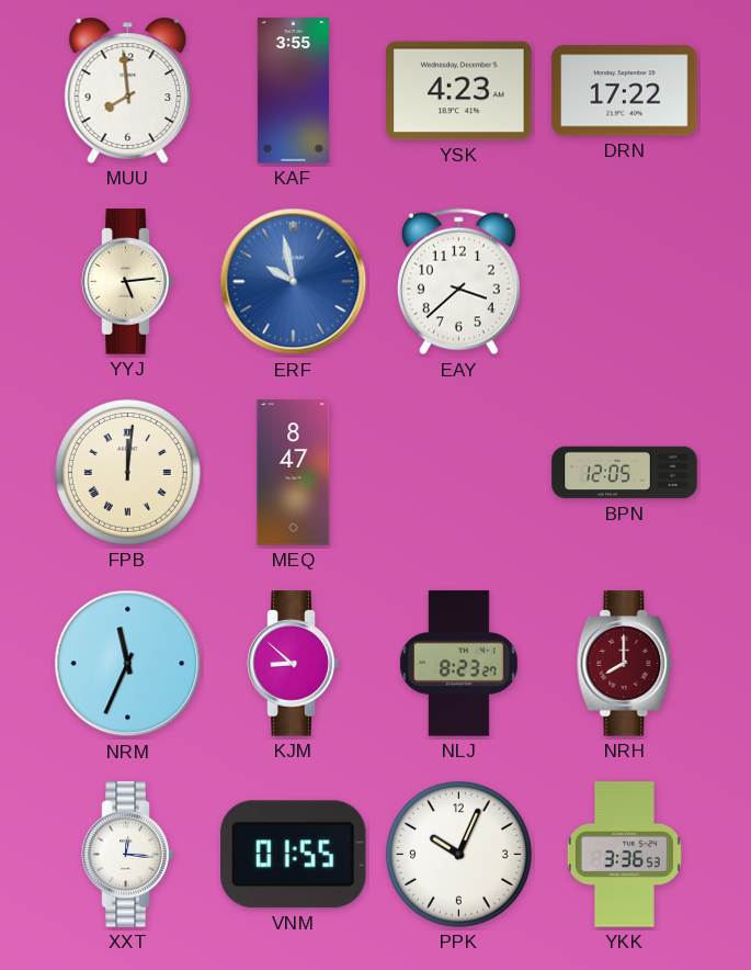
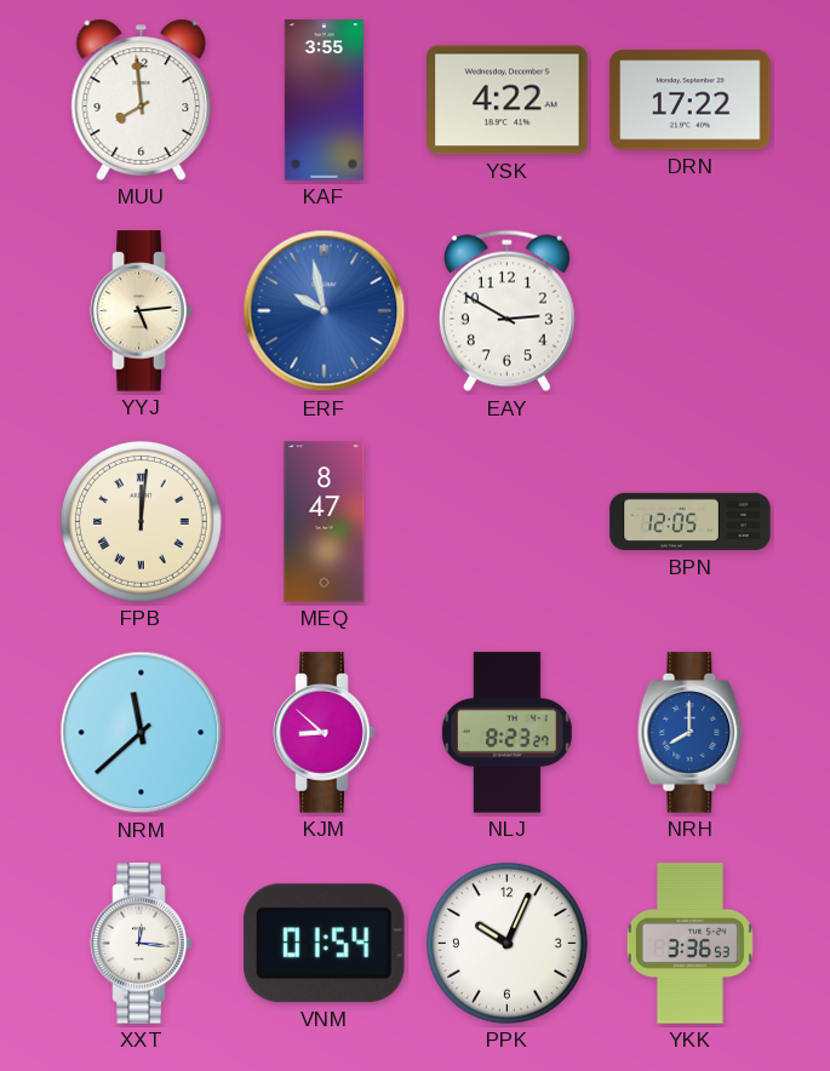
YSK: 4:23 -> 4:22 (508, 101)
EAY: 3:38 -> 2:50 (506, 311)
NRM: 11:34 -> 11:38 (142, 733)
NRH dial: burgundy -> blue (691, 733)
VNM: 01:55 -> 01:54 (325, 944)
